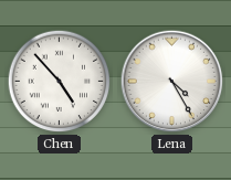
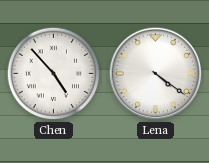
Lena: 4:25 -> 4:21 (156, 74)
